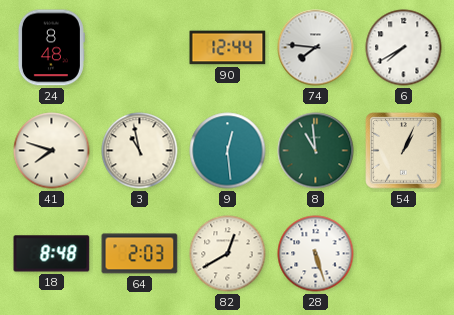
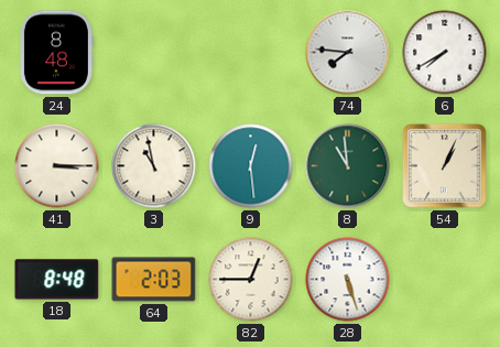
90: 12:44 -> none (228, 48)
41: 7:48 -> 3:15 (57, 166)
82: 12:40 -> 12:45 (251, 280)
